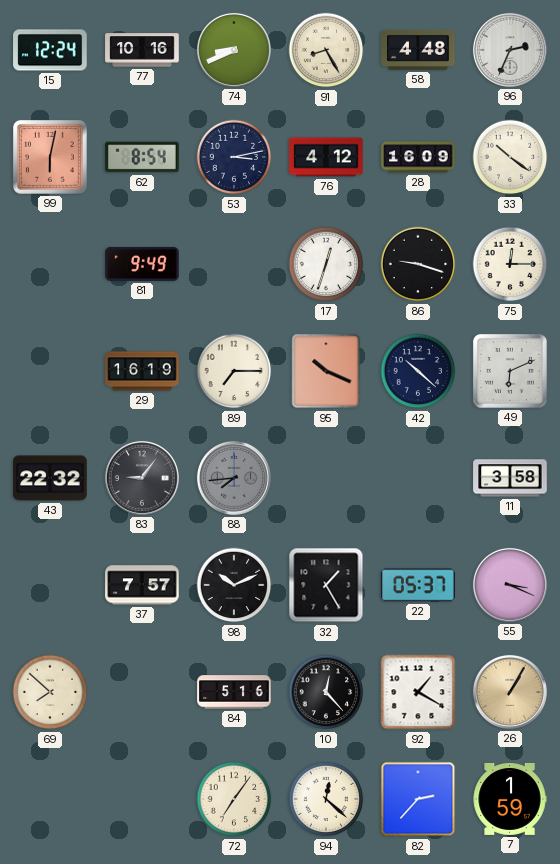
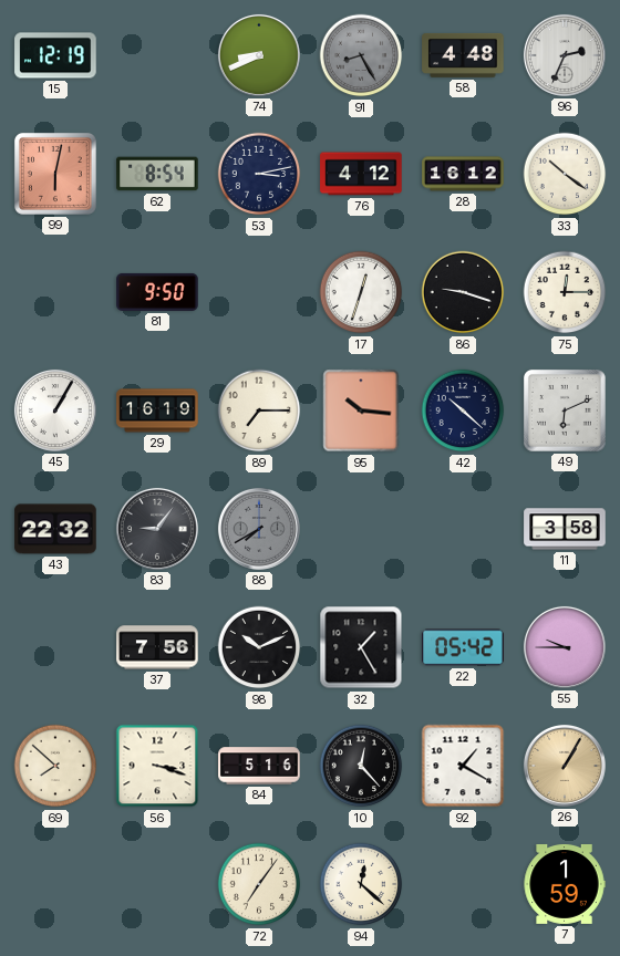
15: 12:24 -> 12:19 (55, 55)
77: 10:16 -> none (142, 50)
91 dial: cream -> grey (361, 55)
28: 16:09 -> 16:12 (463, 174)
81: 9:49 -> 9:50 (157, 292)
45: none -> 1:05 (55, 411)
95: 10:19 -> 10:16 (361, 411)
88: 7:44 -> 7:40 (259, 529)
37: 7:57 -> 7:56 (157, 647)
22: 05:37 -> 05:42 (463, 647)
55: 3:19 -> 9:45 (565, 647)
56: none -> 3:18 (157, 766)
82: 2:37 -> none (418, 799)
